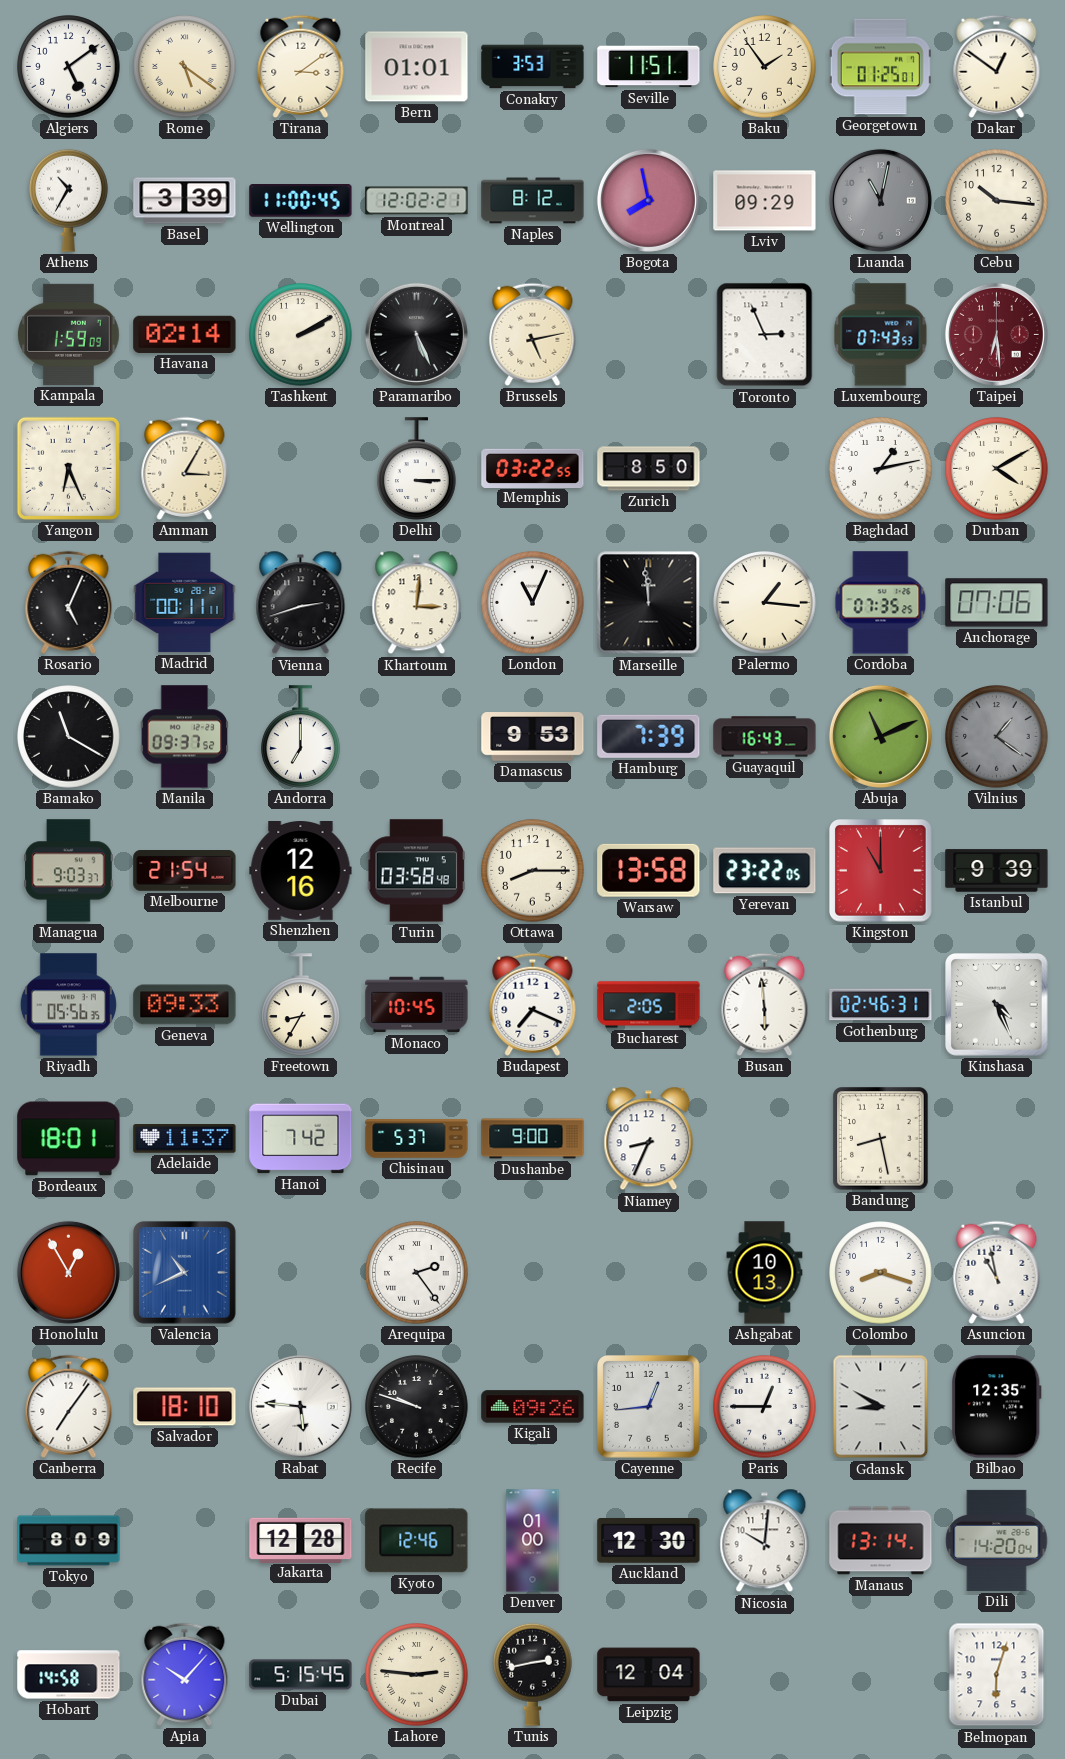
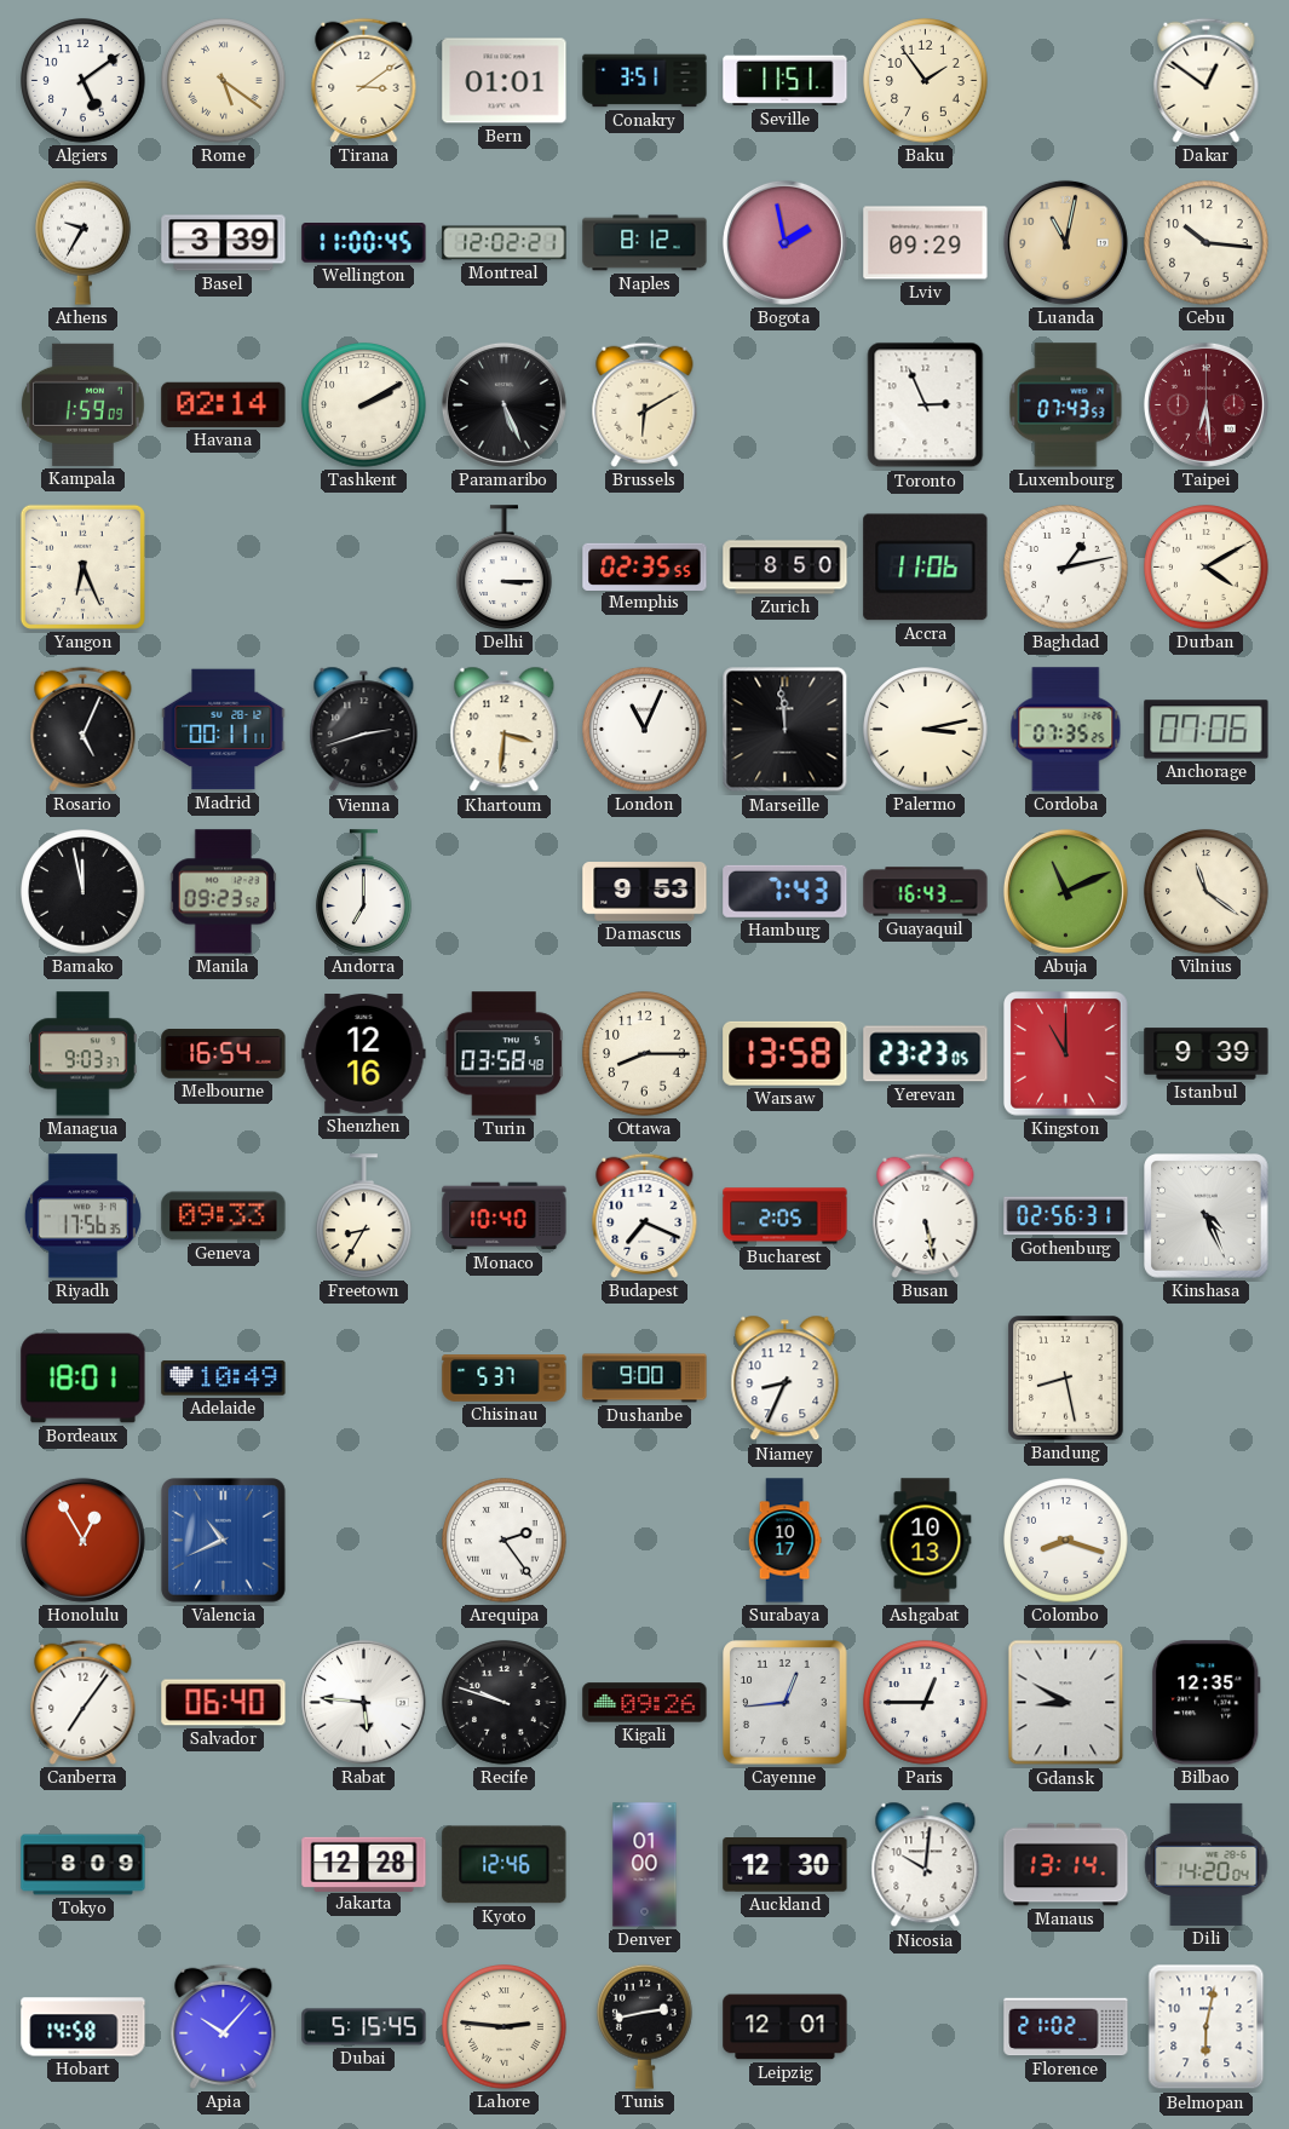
Conakry: 3:53 -> 3:51 (645, 81)
Georgetown: 01:25 -> none (880, 67)
Athens: 10:35 -> 9:35 (84, 242)
Bogota: 7:58 -> 1:58 (784, 242)
Luanda dial: grey -> champagne (1065, 242)
Brussels: 5:13 -> 6:10 (645, 404)
Amman: 3:05 -> none (185, 468)
Memphis: 03:22 -> 02:35 (645, 566)
Accra: none -> 11:06 (926, 568)
Khartoum: 3:01 -> 3:31 (505, 730)
Palermo: 1:16 -> 3:13 (926, 730)
Bamako: 11:20 -> 11:58 (84, 892)
Manila: 09:37 -> 09:23 (224, 892)
Hamburg: 7:39 -> 7:43 (786, 891)
Vilnius: 1:21 -> 11:21 (1207, 892)
Vilnius dial: grey -> cream (1207, 892)
Melbourne: 21:54 -> 16:54 (224, 1054)
Yerevan: 23:22 -> 23:23 (926, 1054)
Riyadh: 05:56 -> 17:56 (82, 1216)
Monaco: 10:45 -> 10:40 (505, 1216)
Busan: 5:59 -> 5:28 (926, 1215)
Gothenburg: 02:46 -> 02:56 (1066, 1216)
Adelaide: 11:37 -> 10:49 (224, 1379)
Hanoi: 7:42 -> none (301, 1139)
Surabaya: none -> 10:17 (784, 1541)
Asuncion: 10:58 -> none (997, 1272)
Salvador: 18:10 -> 06:40 (224, 1703)
Leipzig: 12:04 -> 12:01 (786, 2027)
Florence: none -> 21:02 (1066, 2027)
Belmopan: 6:03 -> 6:02 (1207, 2027)
